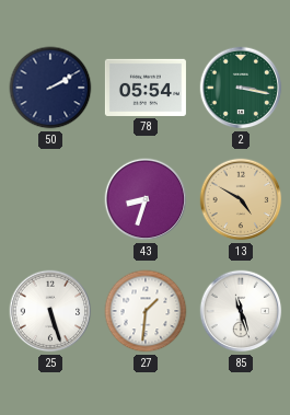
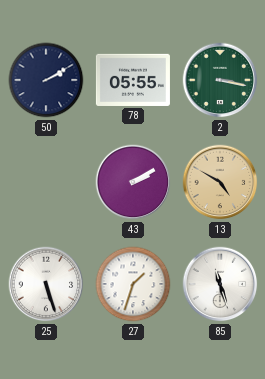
78: 05:54 -> 05:55 (133, 80)
43: 8:33 -> 2:10 (133, 182)
27: 1:31 -> 1:33 (133, 284)
